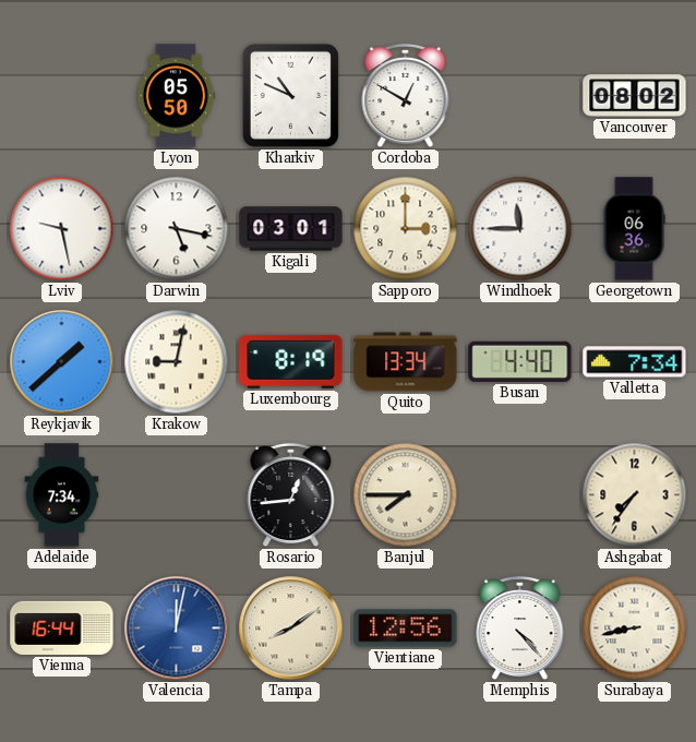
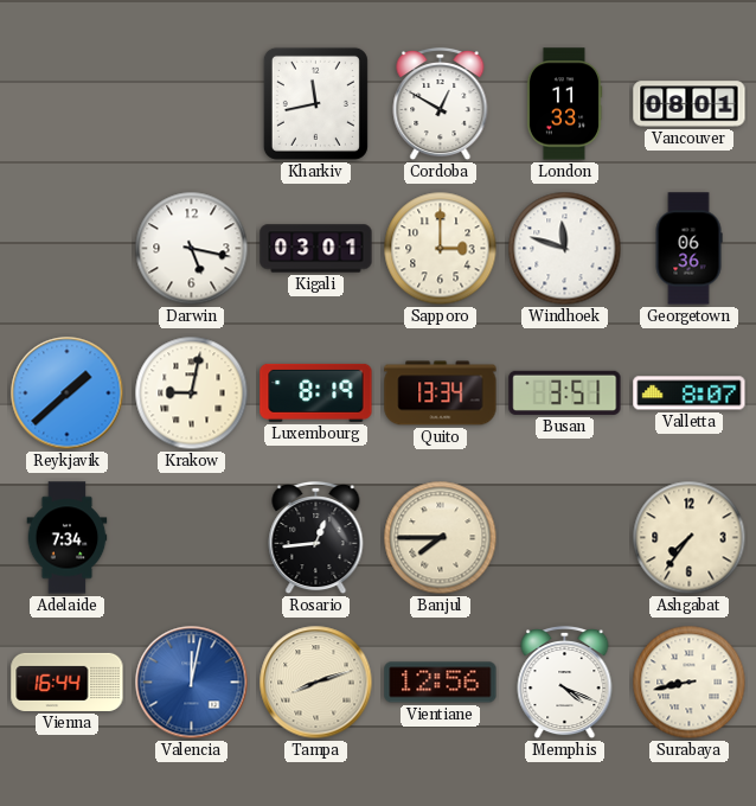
Lyon: 05:50 -> none (176, 96)
Kharkiv: 10:49 -> 11:43 (315, 103)
London: none -> 11:33 (564, 104)
Vancouver: 08:02 -> 08:01 (690, 104)
Lviv: 9:28 -> none (62, 229)
Windhoek: 11:45 -> 11:48 (565, 249)
Busan: 4:40 -> 3:51 (565, 392)
Valletta: 7:34 -> 8:07 (690, 394)
Tampa: 8:09 -> 8:12 (316, 683)
Memphis: 4:23 -> 4:19 (565, 683)
